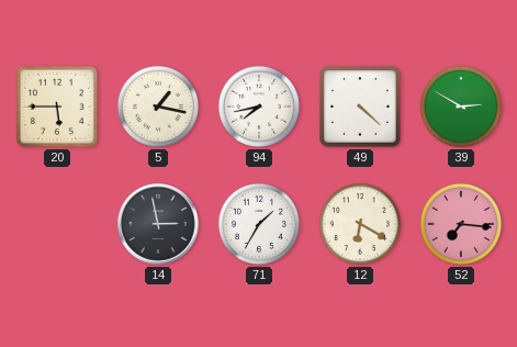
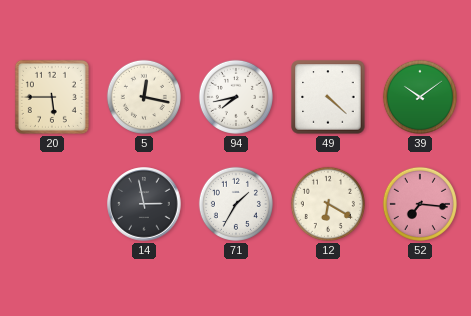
5: 1:17 -> 12:17 (144, 97)
39: 2:50 -> 10:09 (420, 97)
